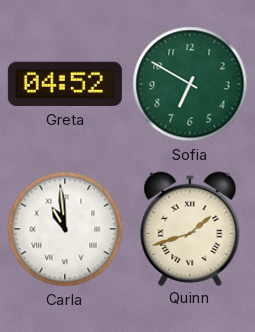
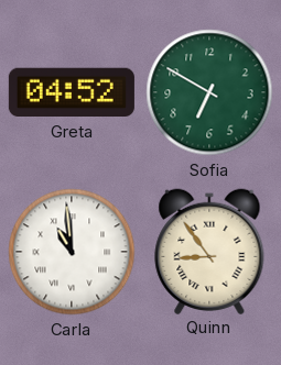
Quinn: 1:42 -> 8:54 (209, 251)
